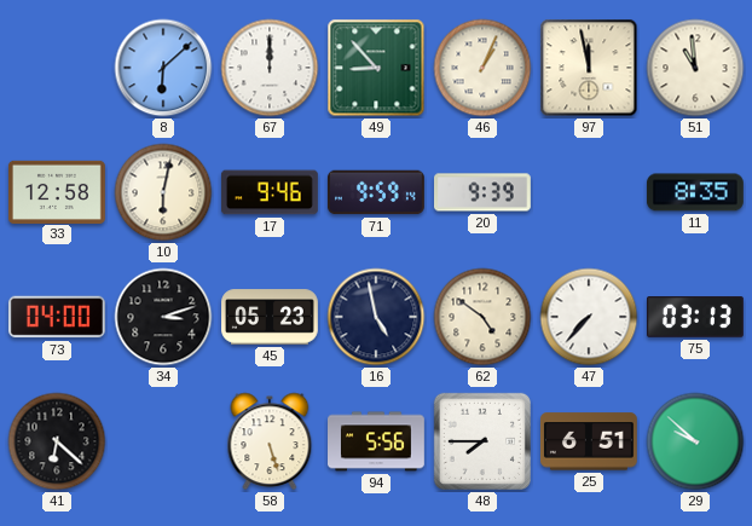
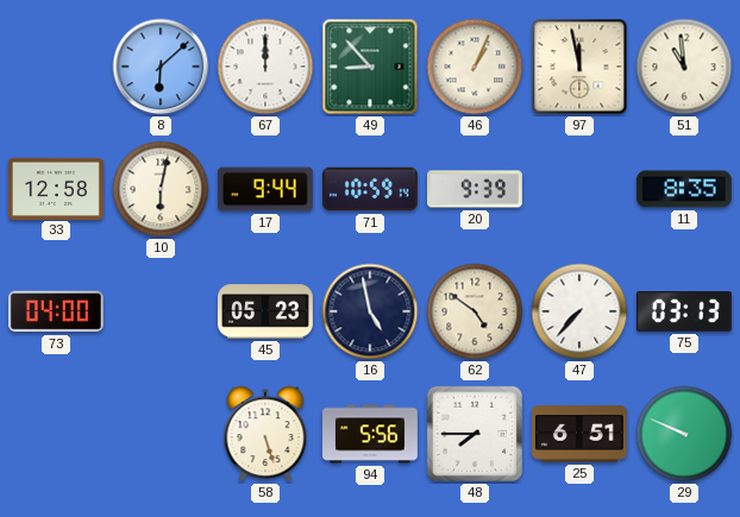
17: 9:46 -> 9:44 (265, 189)
71: 9:59 -> 10:59 (370, 189)
34: 3:12 -> none (163, 317)
41: 6:22 -> none (57, 441)
29: 9:52 -> 9:49 (684, 434)
